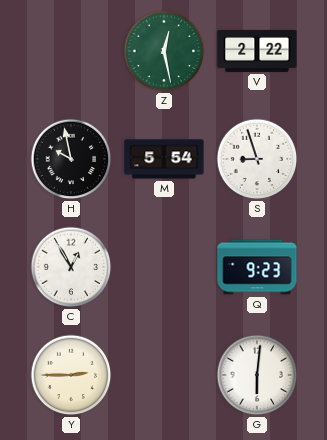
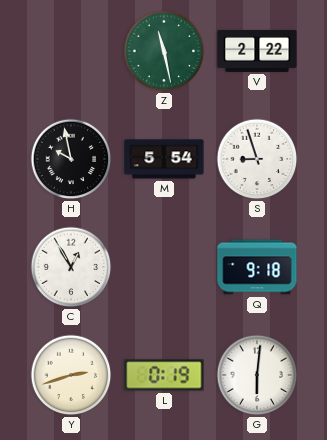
Z: 12:28 -> 11:28 (164, 51)
Q: 9:23 -> 9:18 (257, 267)
Y: 2:45 -> 2:42 (71, 375)
L: none -> 0:19 (164, 375)
